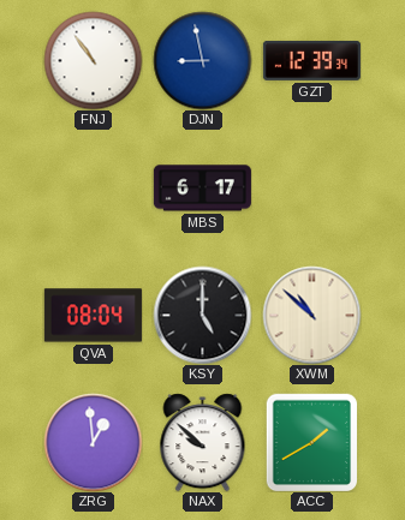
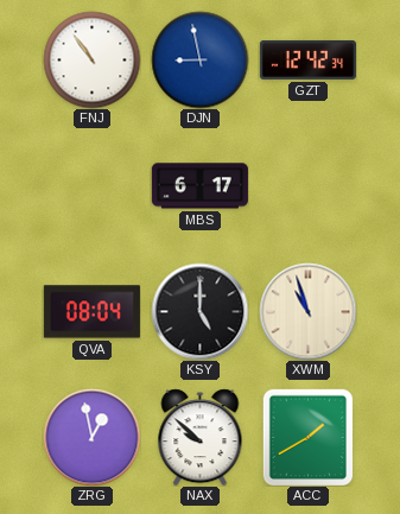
GZT: 12:39 -> 12:42 (307, 59)
XWM: 10:52 -> 10:57 (307, 311)
ZRG: 12:59 -> 12:58 (91, 437)
